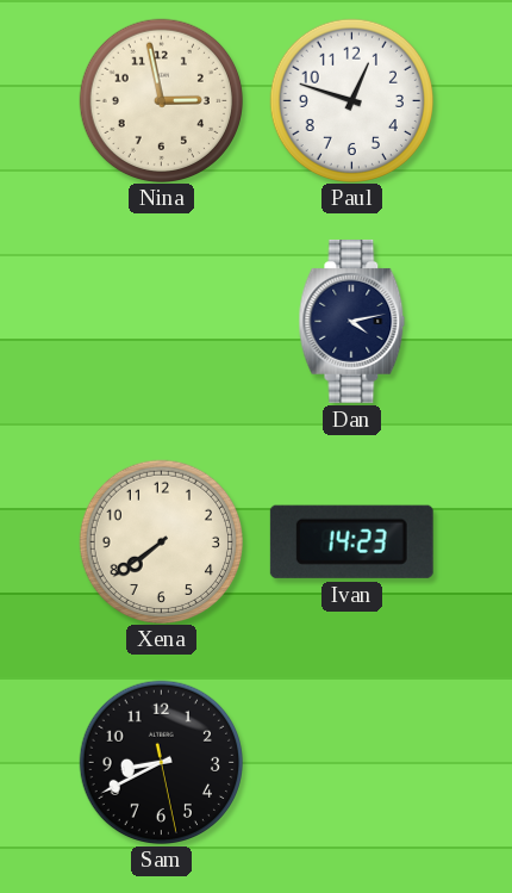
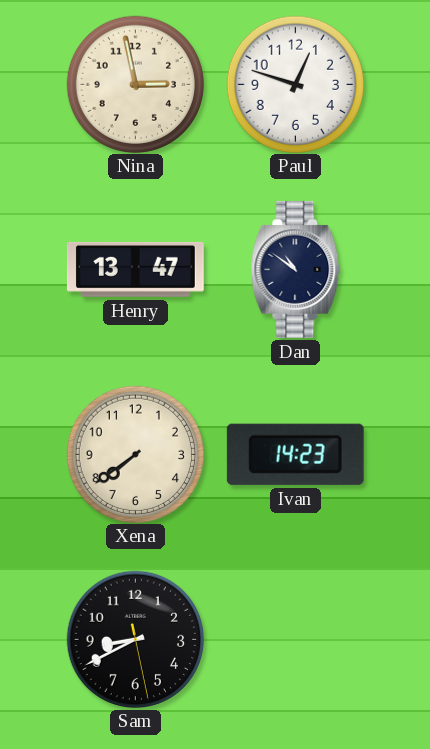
Henry: none -> 13:47 (135, 269)
Dan: 4:13 -> 10:51 (296, 269)
